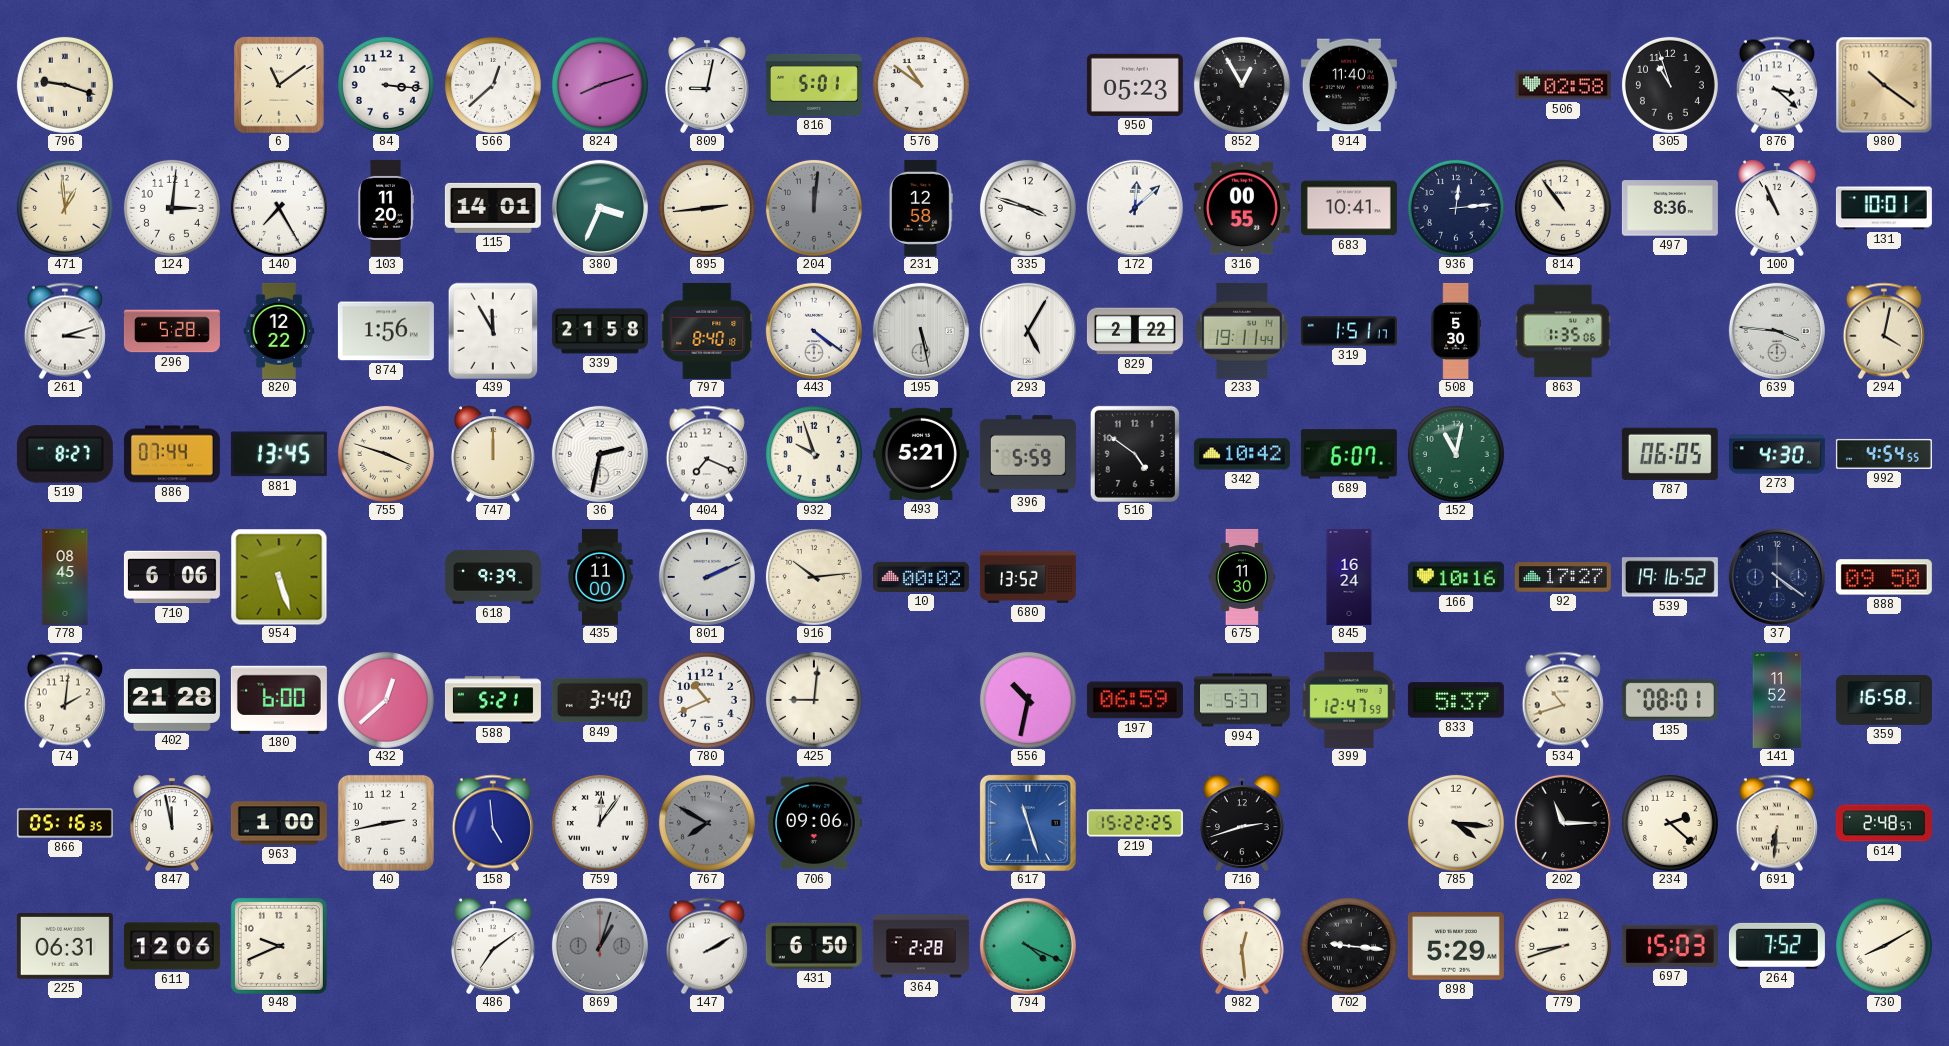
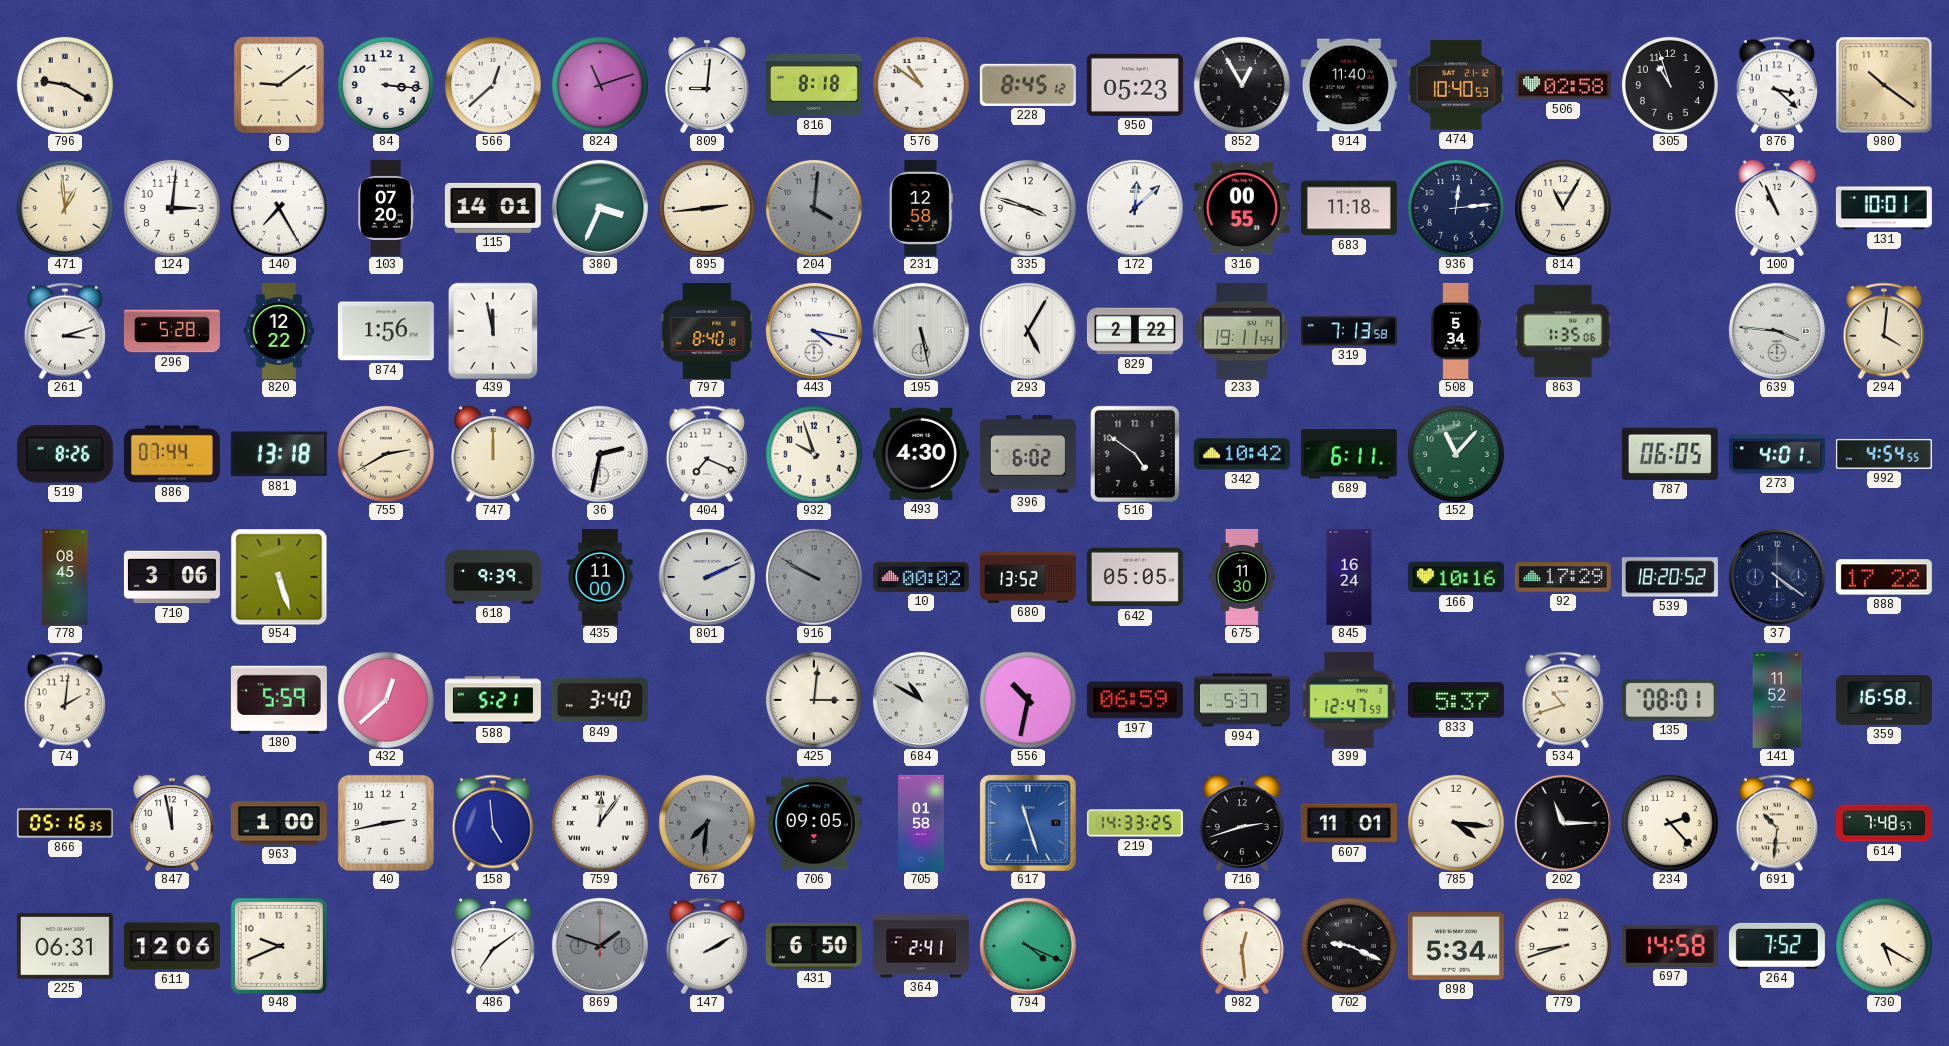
796: 9:18 -> 9:20 (65, 85)
6: 11:09 -> 9:09 (279, 85)
824: 8:12 -> 11:12 (600, 85)
809: 9:02 -> 9:01 (708, 85)
816: 5:01 -> 8:18 (814, 85)
228: none -> 8:45 (1028, 85)
474: none -> 10:40 (1456, 85)
103: 11:20 -> 07:20 (386, 208)
204: 12:01 -> 4:01 (814, 208)
683: 10:41 -> 11:18 (1349, 208)
814: 10:54 -> 11:05 (1563, 208)
497: 8:36 -> none (1670, 208)
439: 11:55 -> 11:58 (493, 331)
339: 21:58 -> none (600, 331)
443: 4:21 -> 4:17 (814, 331)
319: 1:51 -> 7:13 (1349, 331)
508: 5:30 -> 5:34 (1456, 331)
294: 4:02 -> 4:01 (1884, 331)
519: 8:27 -> 8:26 (65, 454)
881: 13:45 -> 13:18 (279, 454)
755: 3:48 -> 2:40 (386, 454)
493: 5:21 -> 4:30 (921, 454)
396: 5:59 -> 6:02 (1028, 454)
689: 6:07 -> 6:11 (1349, 454)
152: 11:02 -> 11:07 (1456, 454)
273: 4:30 -> 4:01 (1777, 454)
710: 6:06 -> 3:06 (172, 577)
916: 10:14 -> 9:50 (814, 577)
916 dial: cream -> grey (814, 577)
642: none -> 05:05 (1135, 577)
92: 17:27 -> 17:29 (1563, 577)
539: 19:16 -> 18:20 (1670, 577)
888: 09:50 -> 17:22 (1884, 577)
402: 21:28 -> none (172, 700)
180: 6:00 -> 5:59 (279, 699)
780: 10:41 -> none (707, 700)
425: 9:01 -> 3:01 (814, 700)
684: none -> 10:50 (921, 700)
767: 7:50 -> 7:31 (707, 823)
706: 09:06 -> 09:05 (814, 823)
705: none -> 01:58 (921, 823)
219: 15:22 -> 14:33 (1135, 823)
607: none -> 11:01 (1349, 823)
234: 2:22 -> 2:23 (1670, 823)
691: 6:31 -> 10:31 (1777, 823)
614: 2:48 -> 7:48 (1884, 823)
869: 1:03 -> 1:48 (600, 946)
364: 2:28 -> 2:41 (921, 946)
702: 9:16 -> 9:19 (1349, 946)
898: 5:29 -> 5:34 (1456, 947)
697: 15:03 -> 14:58 (1670, 946)
730: 8:10 -> 5:20 (1884, 946)
